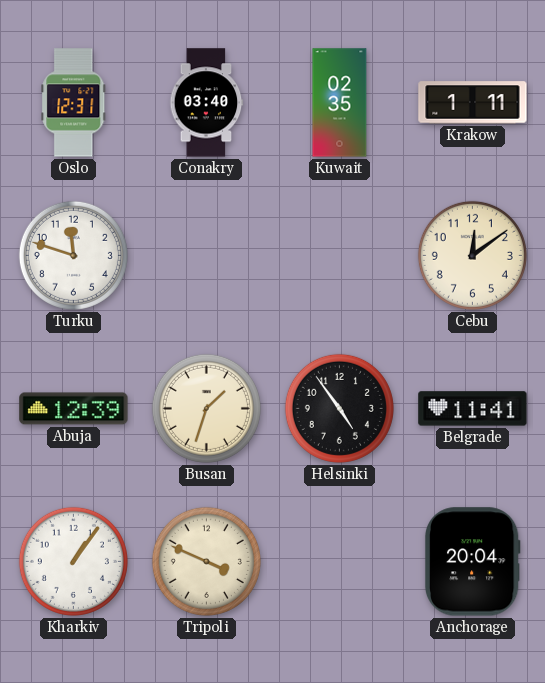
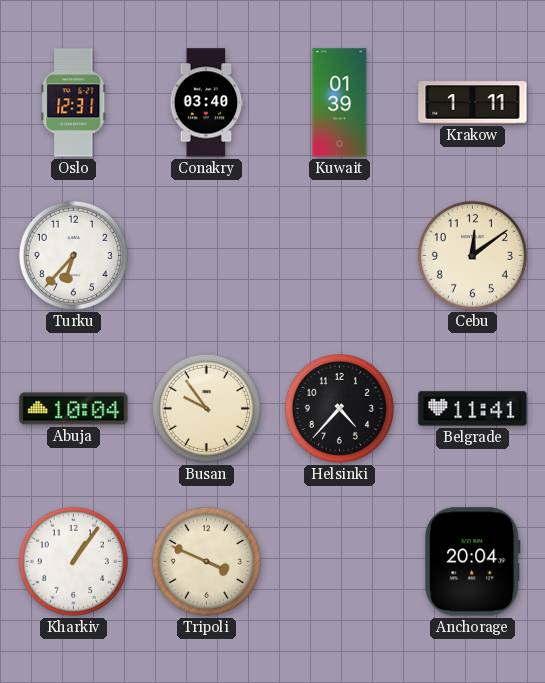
Kuwait: 02:35 -> 01:39 (340, 103)
Turku: 11:48 -> 6:37 (73, 255)
Abuja: 12:39 -> 10:04 (74, 409)
Busan: 1:33 -> 9:54 (206, 408)
Helsinki: 4:54 -> 4:37 (339, 408)
